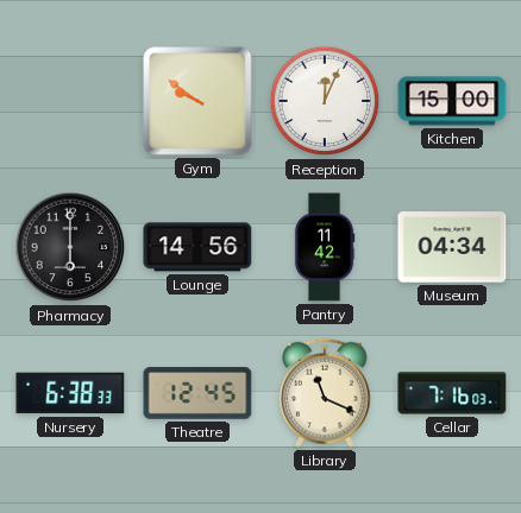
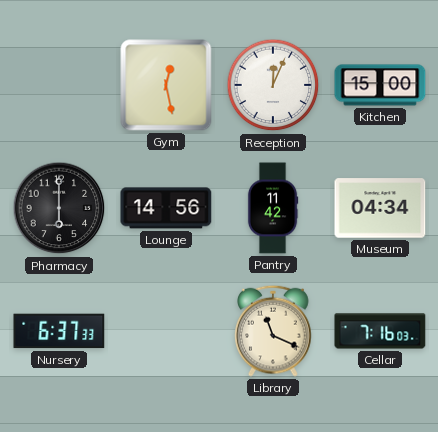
Gym: 9:51 -> 12:28 (166, 85)
Nursery: 6:38 -> 6:37 (59, 331)
Theatre: 12:45 -> none (197, 393)
